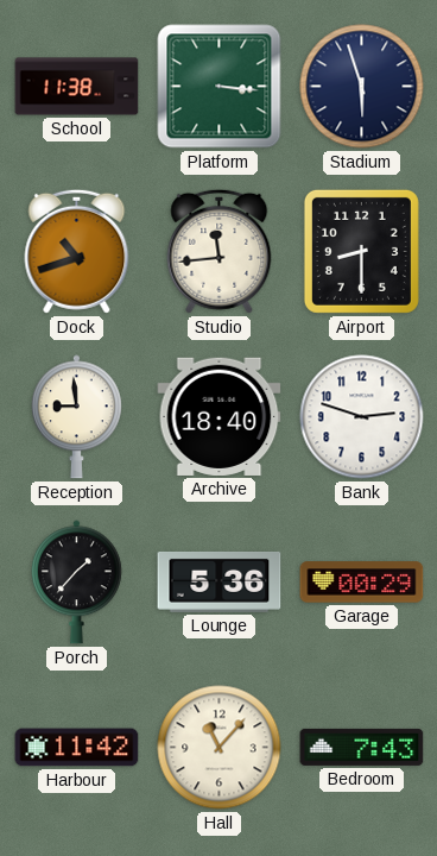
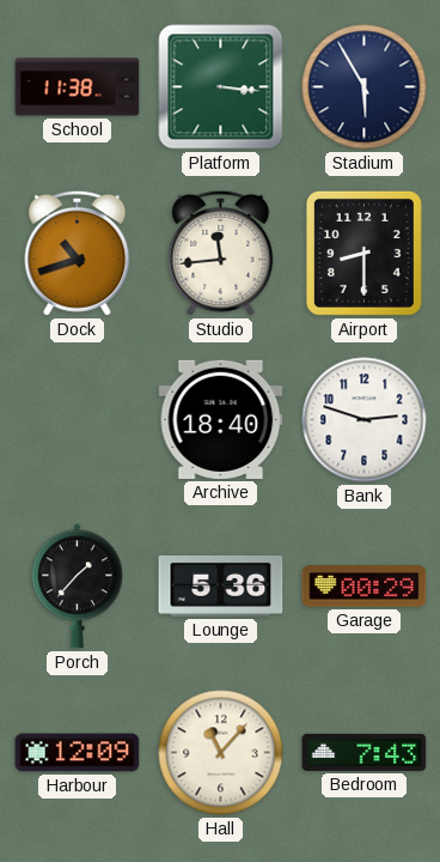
Stadium: 5:57 -> 5:55 (365, 87)
Reception: 8:59 -> none (76, 417)
Harbour: 11:42 -> 12:09 (78, 753)
